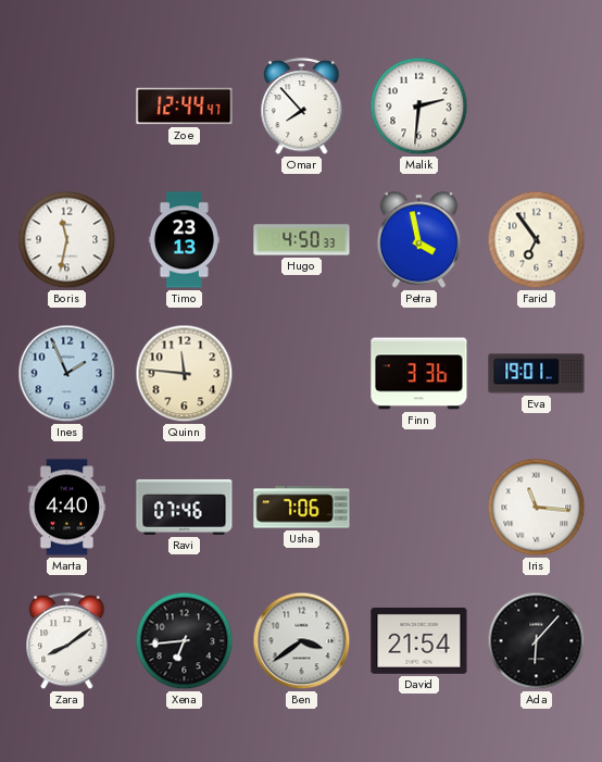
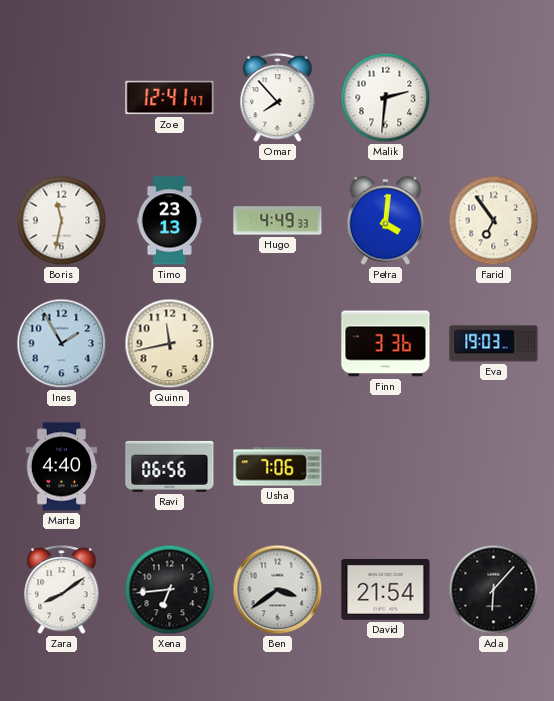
Zoe: 12:44 -> 12:41 (170, 98)
Hugo: 4:50 -> 4:49 (278, 221)
Petra: 3:58 -> 4:01 (386, 221)
Ines: 1:56 -> 1:55 (62, 344)
Quinn: 11:46 -> 11:43 (170, 344)
Eva: 19:01 -> 19:03 (494, 344)
Ravi: 07:46 -> 06:56 (170, 466)
Iris: 11:16 -> none (537, 508)
